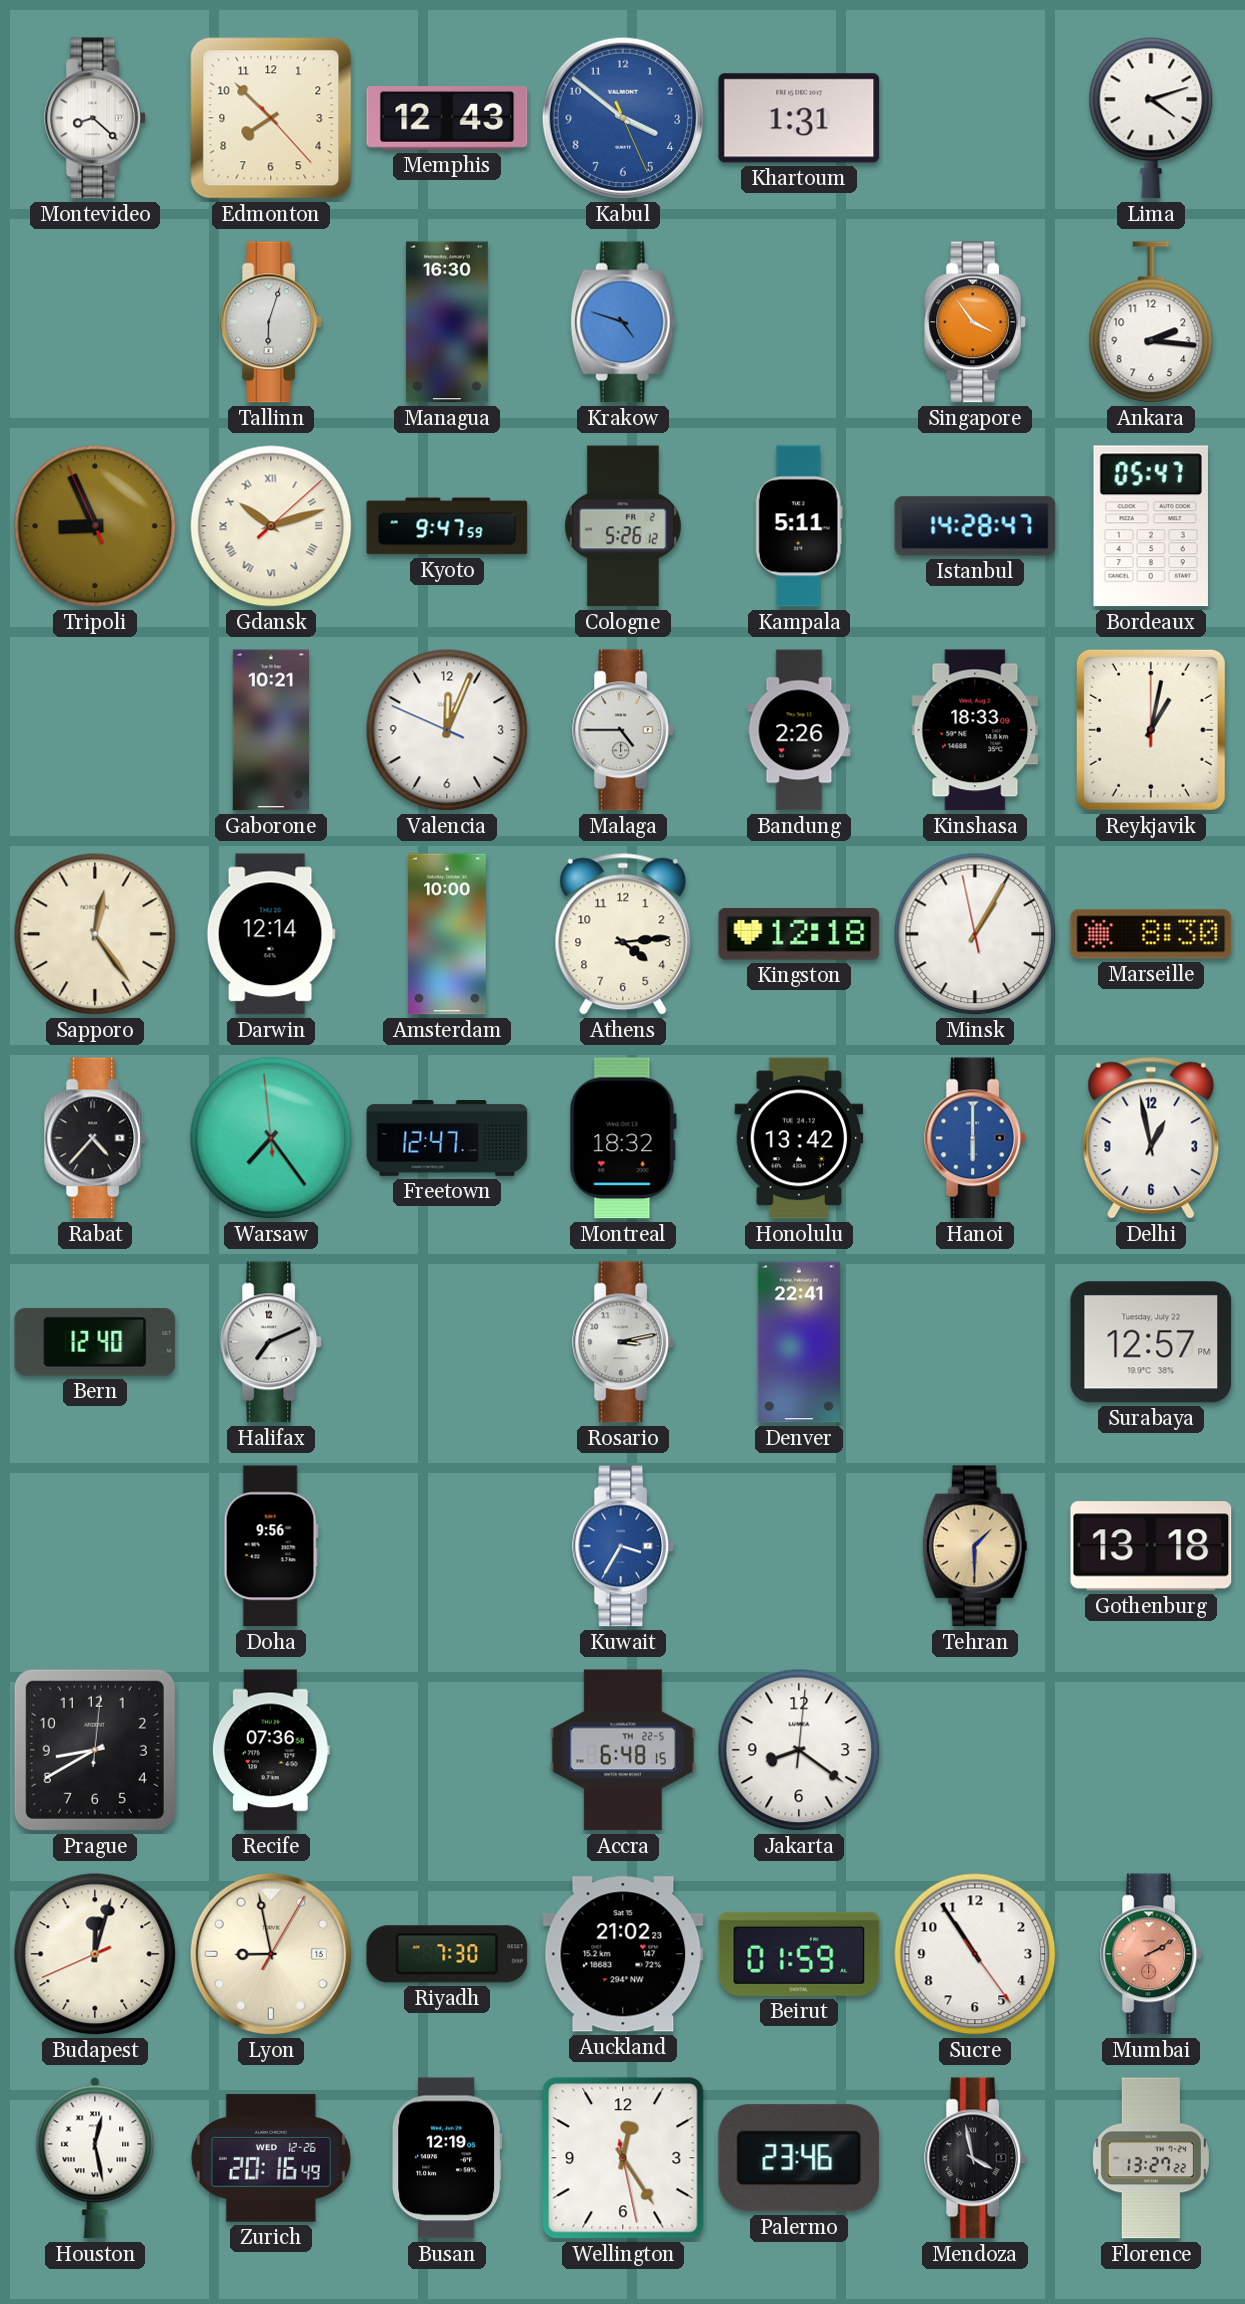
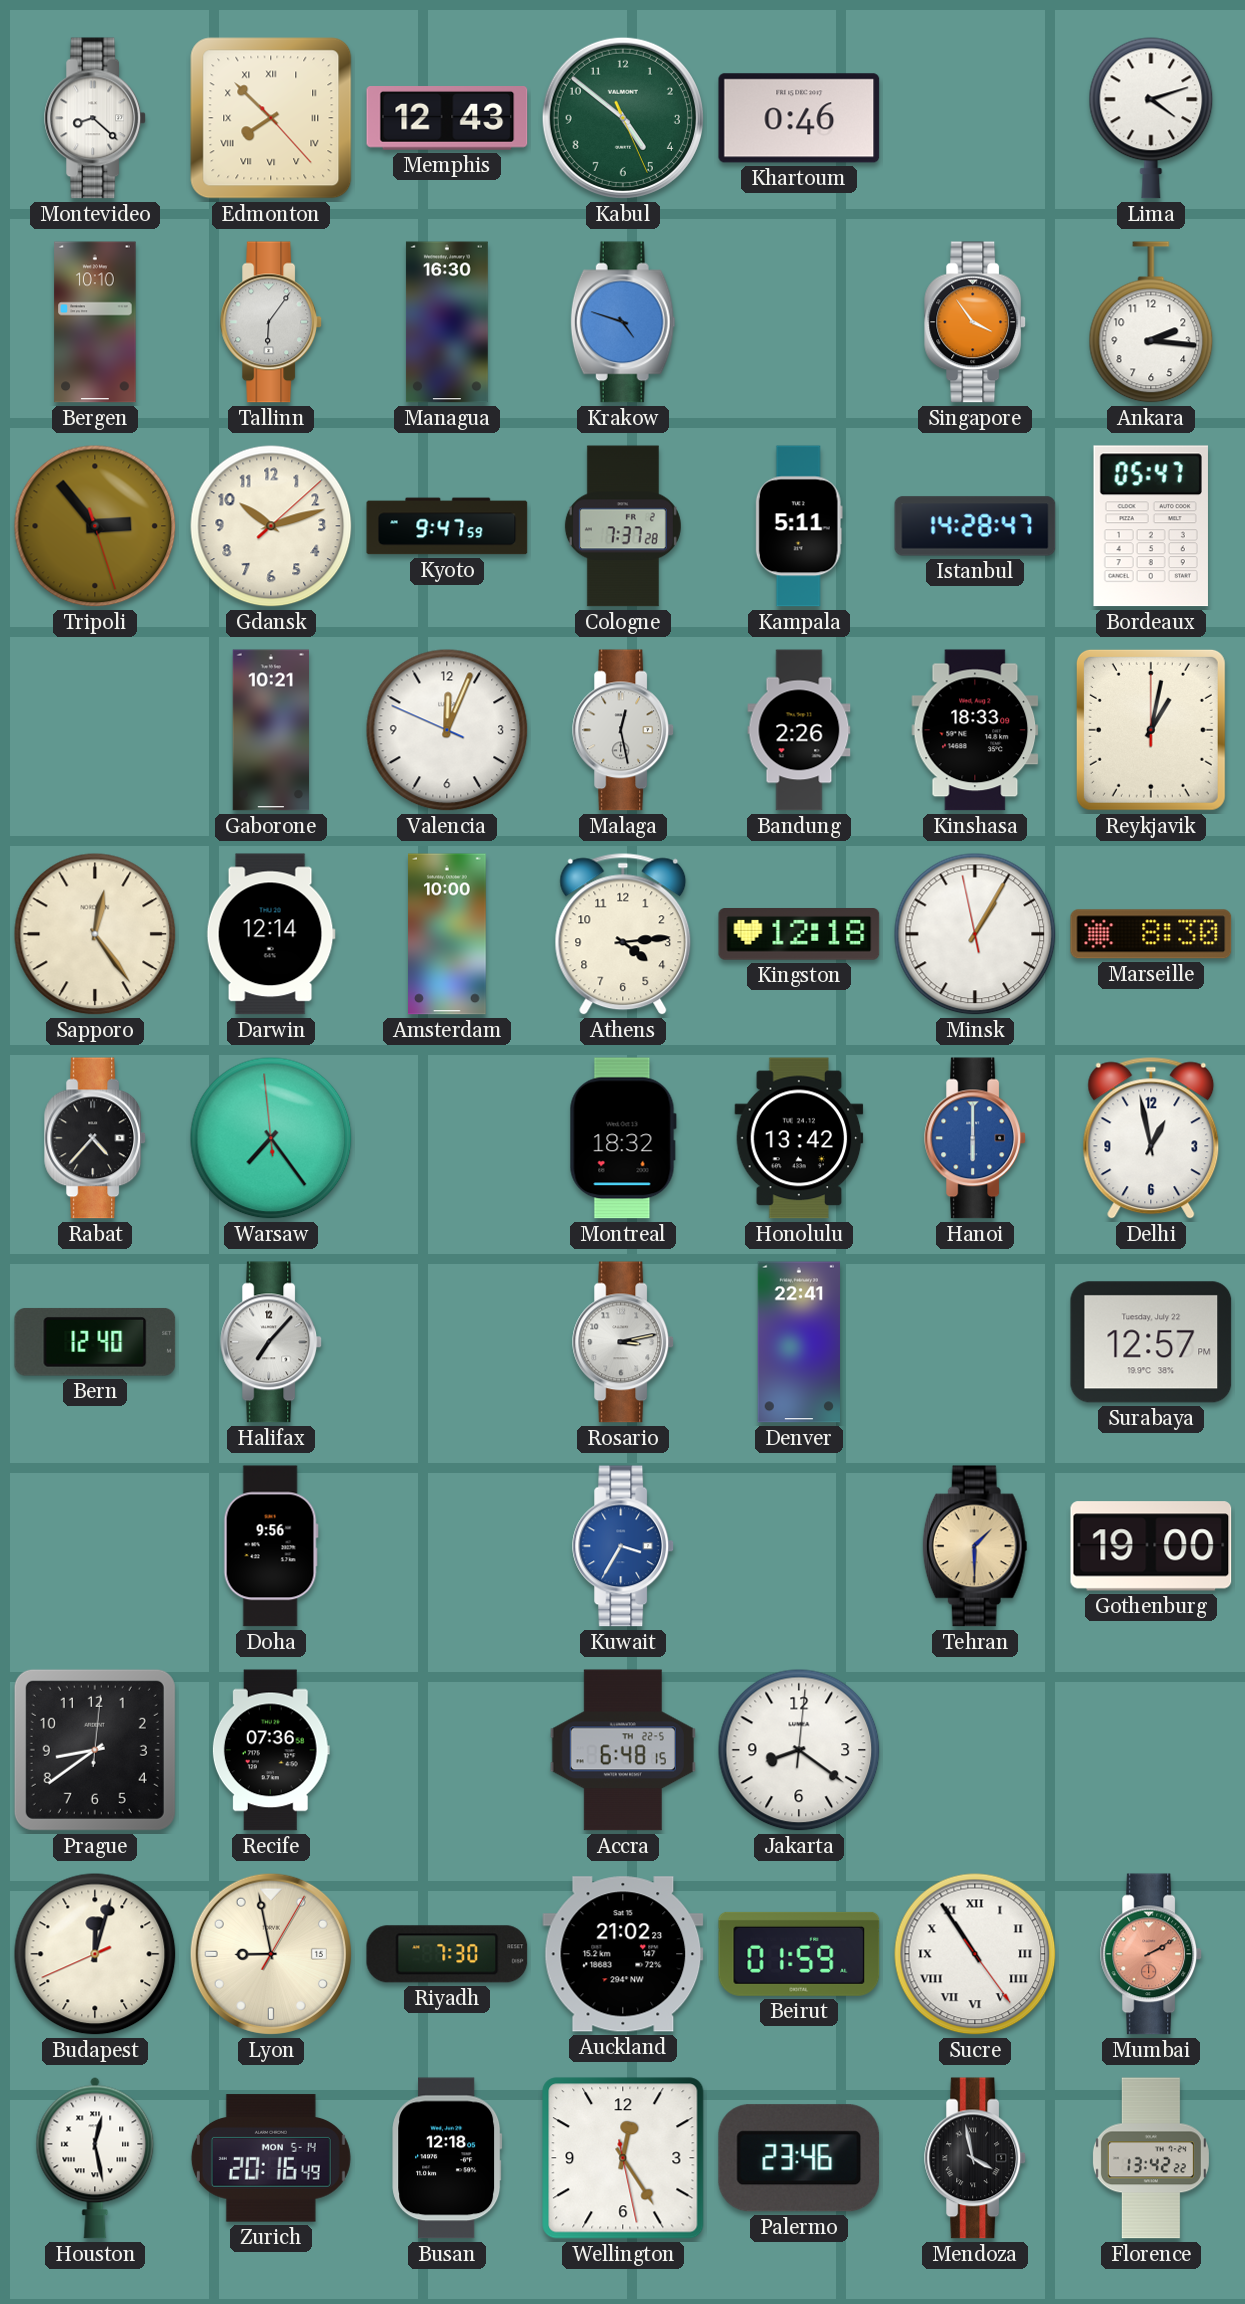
Edmonton numerals: Arabic -> Roman (271, 118)
Kabul: 3:51 -> 4:51 (623, 118)
Kabul dial: blue -> green (623, 118)
Khartoum: 1:31 -> 0:46 (799, 118)
Bergen: none -> 10:10 (95, 322)
Tallinn: 6:03 -> 6:06 (272, 322)
Tripoli: 8:55 -> 2:53 (95, 526)
Gdansk numerals: Roman -> Arabic (271, 526)
Cologne: 5:26 -> 7:37 (623, 526)
Malaga: 4:45 -> 12:28 (624, 730)
Freetown: 12:47 -> none (447, 1139)
Halifax: 7:11 -> 7:07 (272, 1342)
Gothenburg: 13:18 -> 19:00 (1151, 1546)
Prague: 8:40 -> 8:39 (95, 1750)
Sucre numerals: Arabic -> Roman (975, 1954)
Zurich date: WED 12-26 -> MON 5-14 (271, 2158)
Busan: 12:19 -> 12:18 (447, 2158)
Florence: 13:27 -> 13:42 (1151, 2158)
